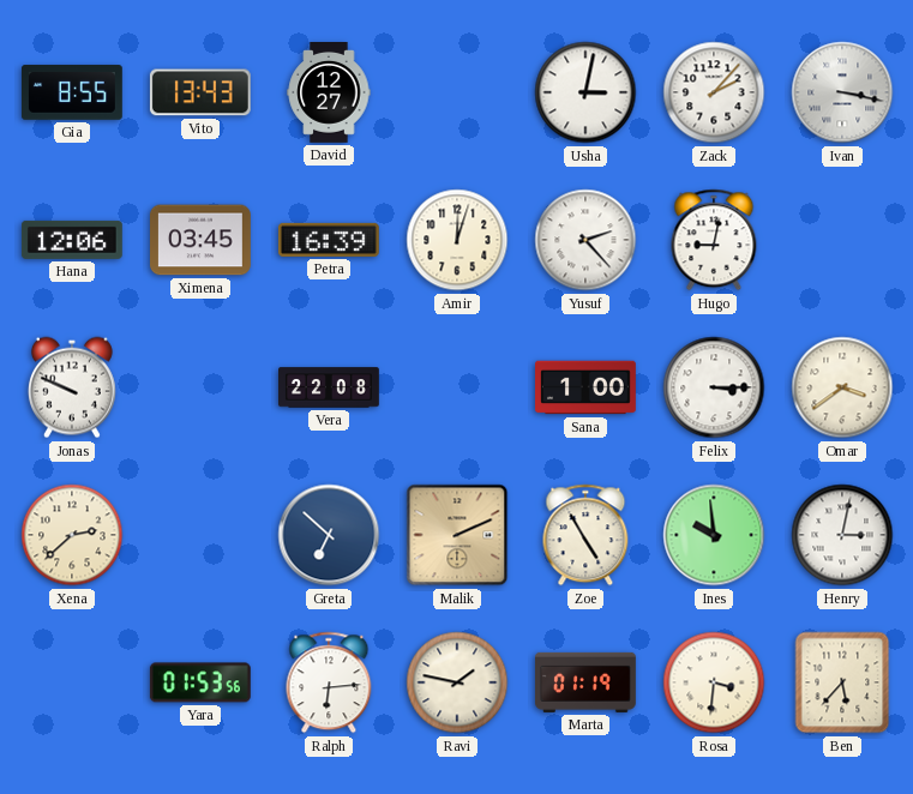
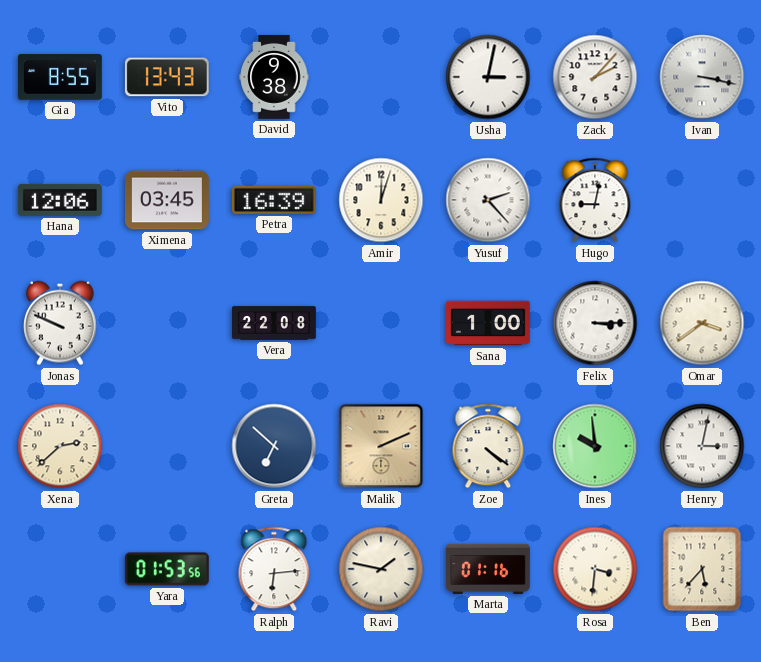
David: 12:27 -> 9:38 (274, 78)
Zoe: 4:55 -> 4:21 (488, 446)
Marta: 01:19 -> 01:16 (489, 569)
